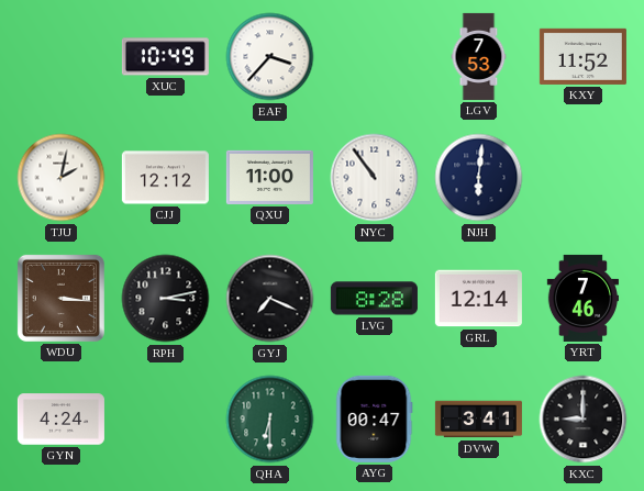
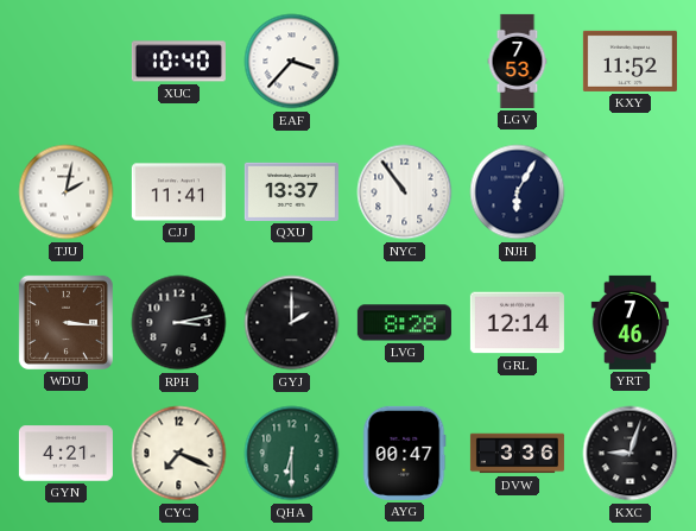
XUC: 10:49 -> 10:40 (178, 62)
CJJ: 12:12 -> 11:41 (178, 192)
QXU: 11:00 -> 13:37 (291, 191)
NJH: 6:01 -> 6:05 (518, 192)
GYJ: 7:19 -> 2:00 (292, 323)
GYN: 4:24 -> 4:21 (65, 454)
CYC: none -> 7:19 (179, 454)
DVW: 3:41 -> 3:36 (517, 454)
KXC: 9:00 -> 9:03 (631, 454)
